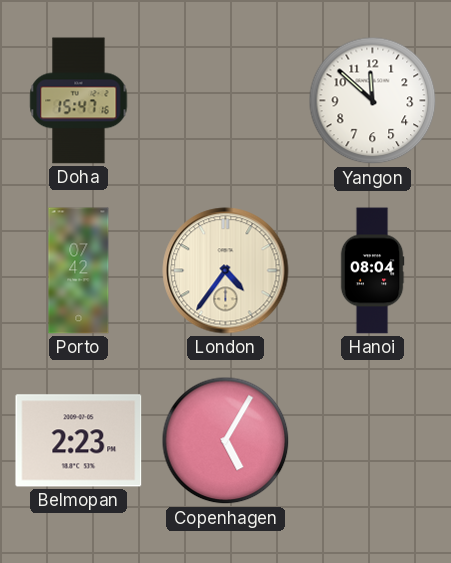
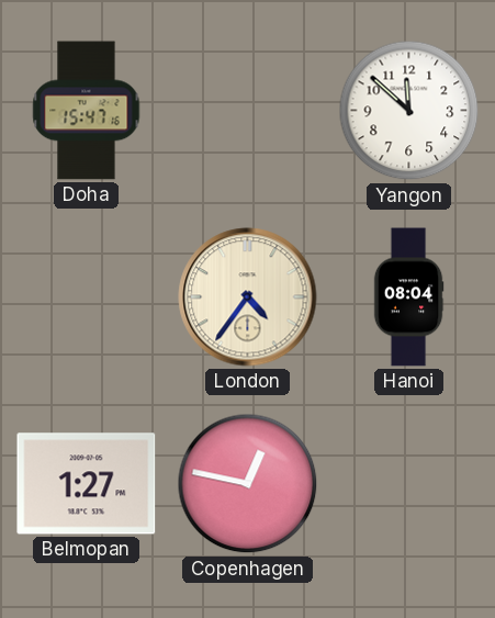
Porto: 07:42 -> none (79, 271)
Belmopan: 2:23 -> 1:27 (87, 484)
Copenhagen: 5:05 -> 12:47 (248, 484)
